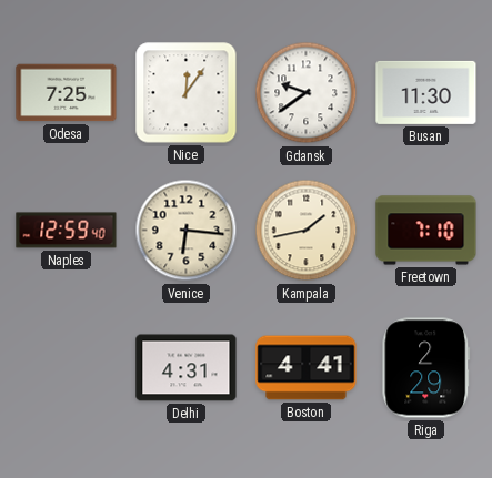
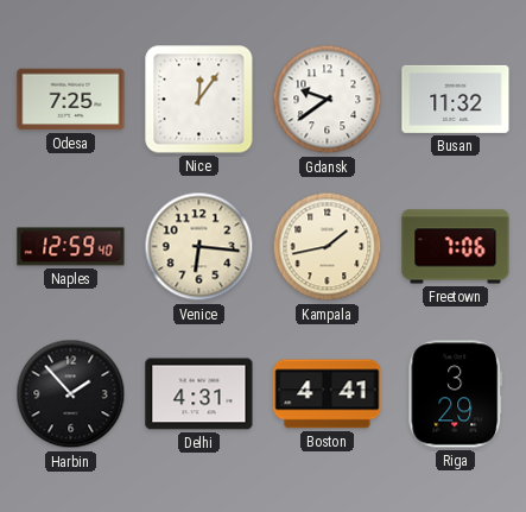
Busan: 11:30 -> 11:32 (456, 99)
Freetown: 7:10 -> 7:06 (456, 247)
Harbin: none -> 1:53 (71, 394)
Riga: 2:29 -> 3:29 (456, 394)
